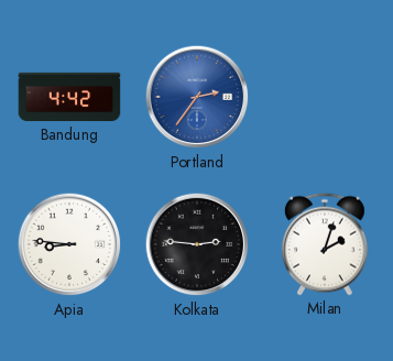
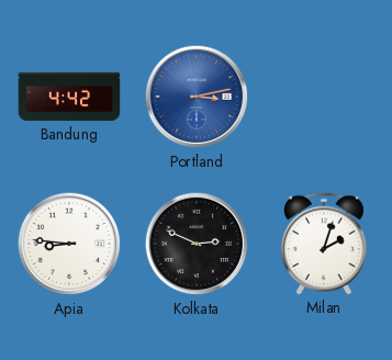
Portland: 2:36 -> 3:13 (197, 97)
Kolkata: 2:46 -> 2:49 (197, 244)
